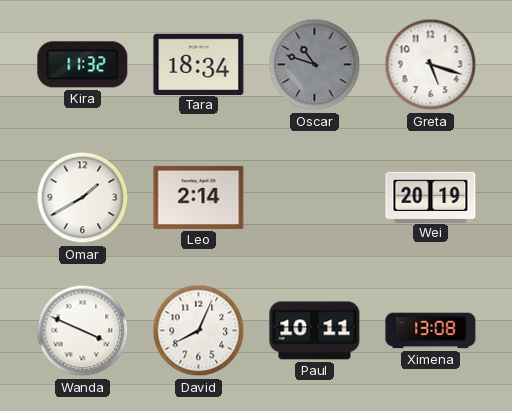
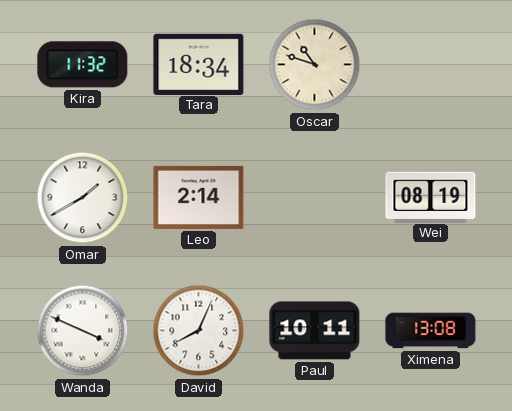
Oscar dial: grey -> cream (315, 65)
Greta: 5:18 -> none (431, 65)
Wei: 20:19 -> 08:19 (431, 197)
